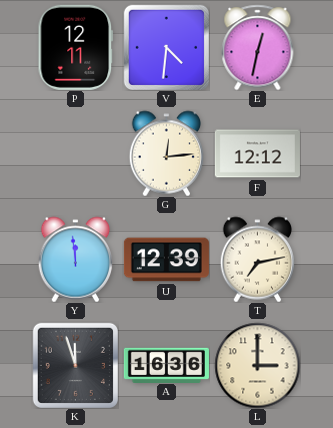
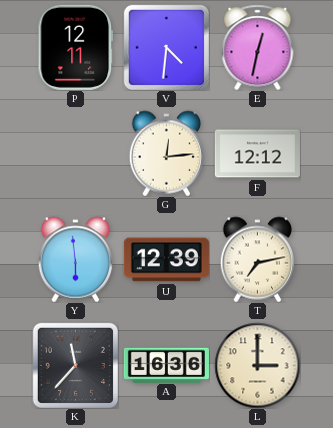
Y: 11:59 -> 5:59 (76, 259)
K: 11:57 -> 11:37 (75, 365)
